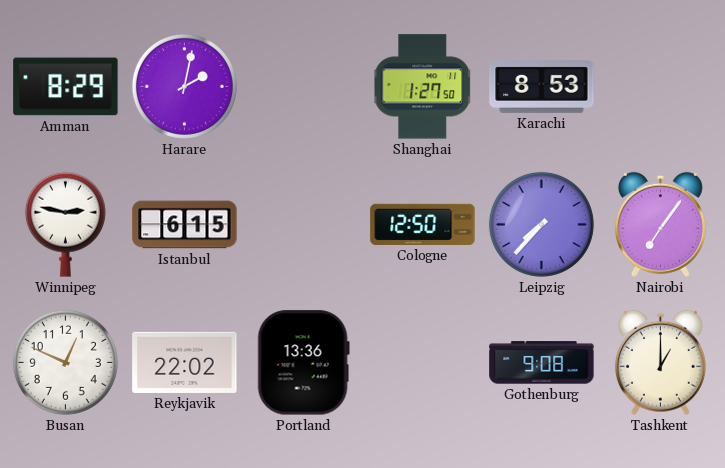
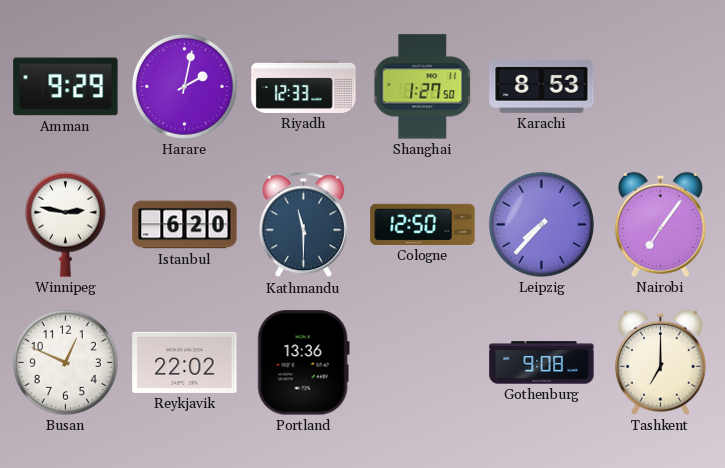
Amman: 8:29 -> 9:29 (66, 87)
Riyadh: none -> 12:33 (304, 86)
Istanbul: 6:15 -> 6:20 (185, 225)
Kathmandu: none -> 11:30 (303, 225)
Tashkent: 1:00 -> 7:00 (660, 362)
